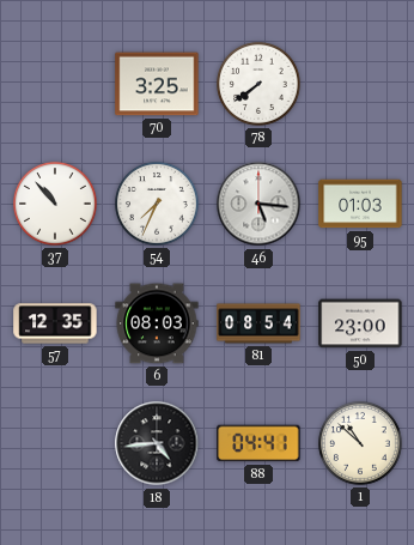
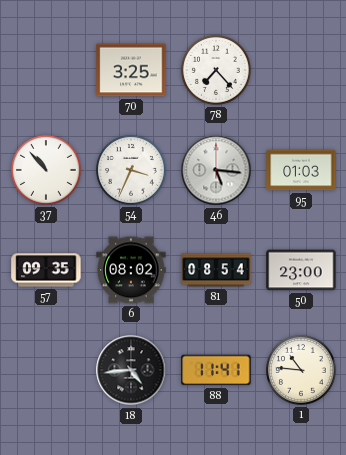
78: 7:39 -> 7:23 (217, 71)
54: 7:34 -> 3:34 (132, 171)
57: 12:35 -> 09:35 (46, 270)
6: 08:03 -> 08:02 (131, 270)
88: 04:41 -> 11:41 (216, 370)
1: 10:52 -> 10:46 (302, 371)
